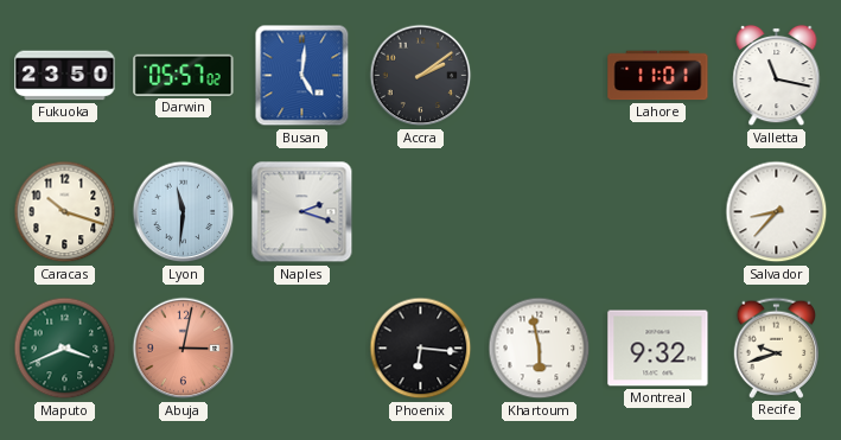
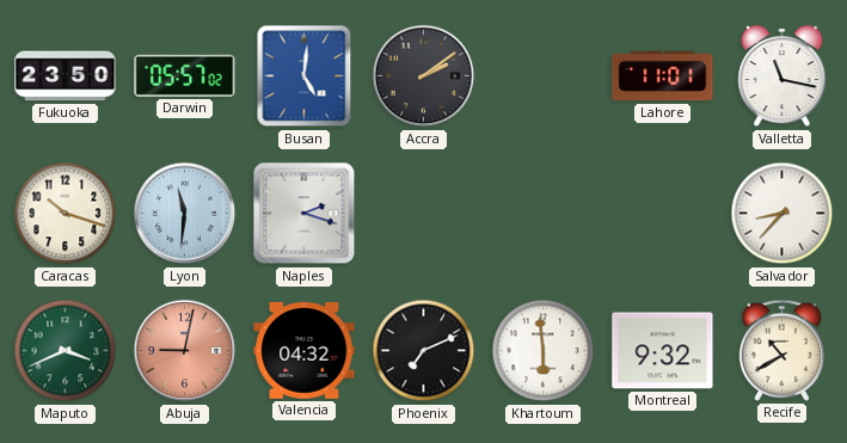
Abuja: 3:02 -> 9:02 (185, 351)
Valencia: none -> 04:32 (305, 351)
Phoenix: 6:16 -> 7:11 (424, 351)
Khartoum: 5:58 -> 5:59 (544, 351)
Recife: 9:42 -> 10:40 (782, 350)
